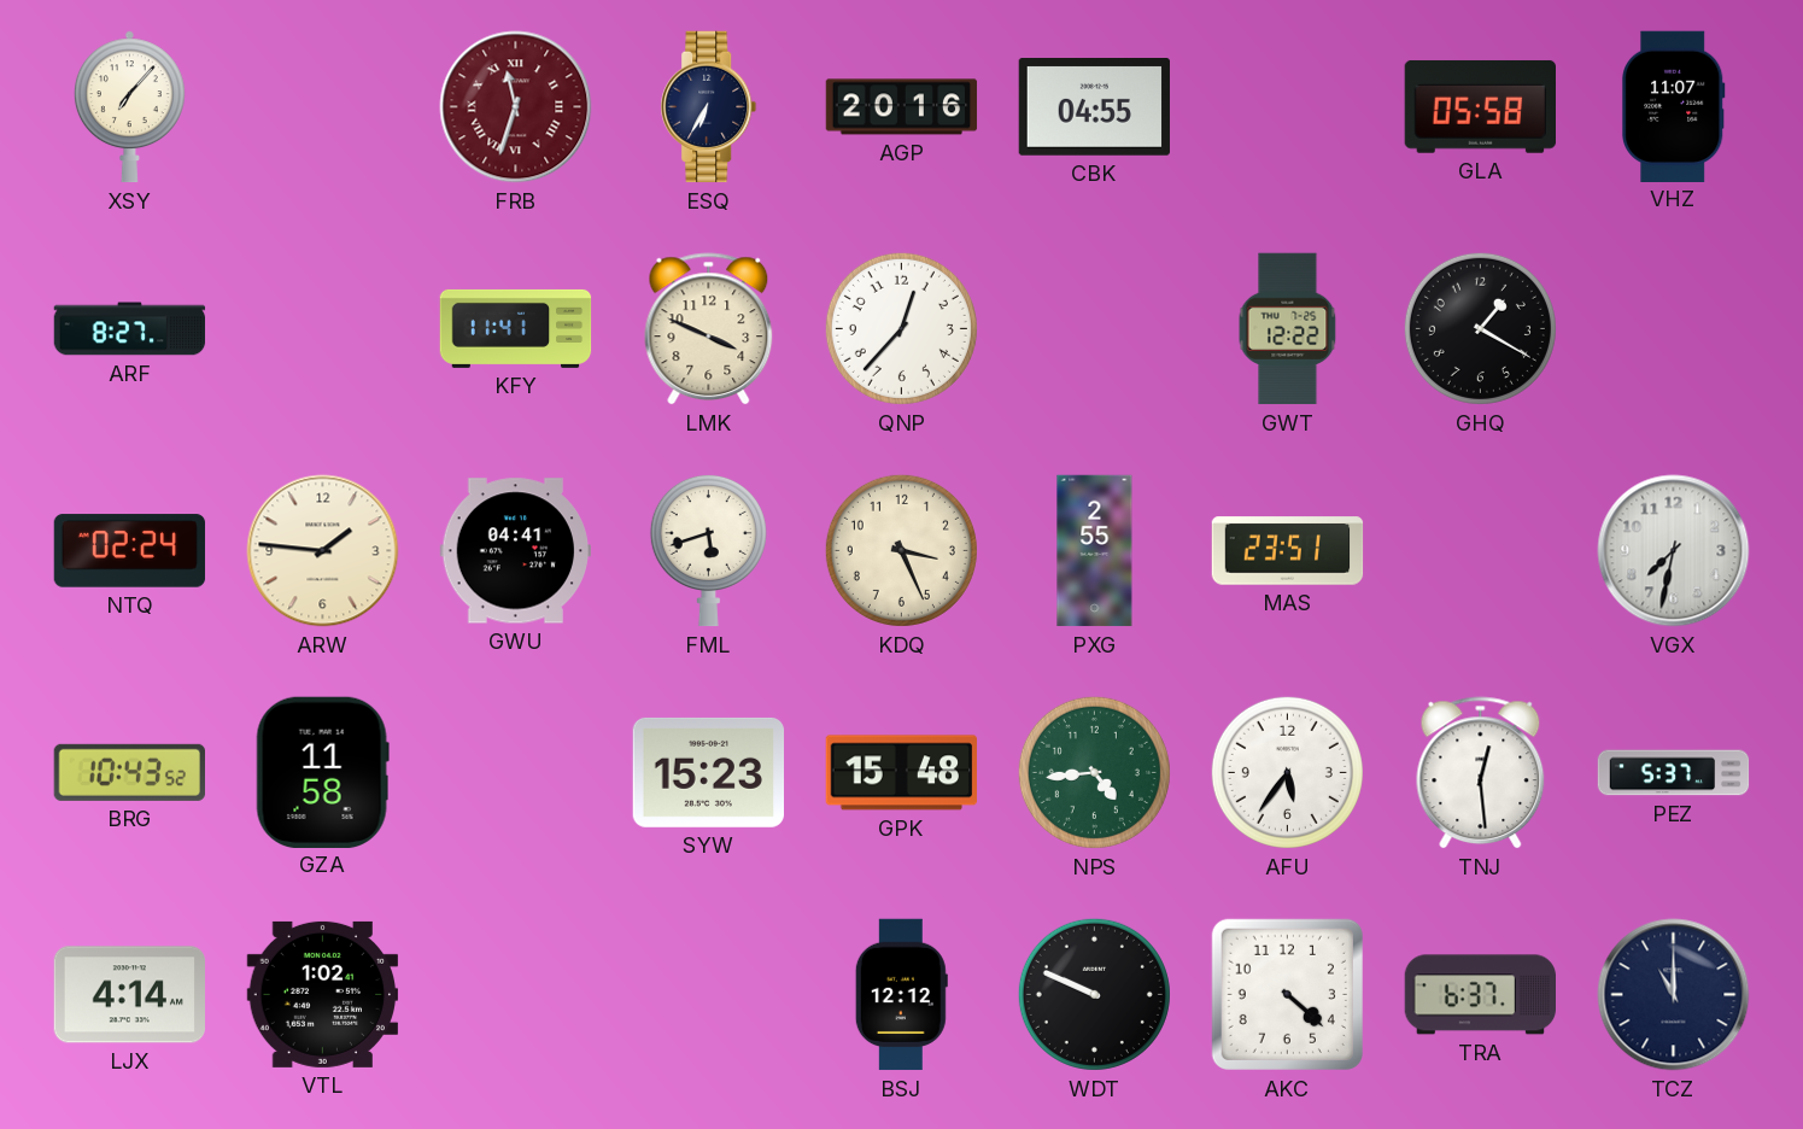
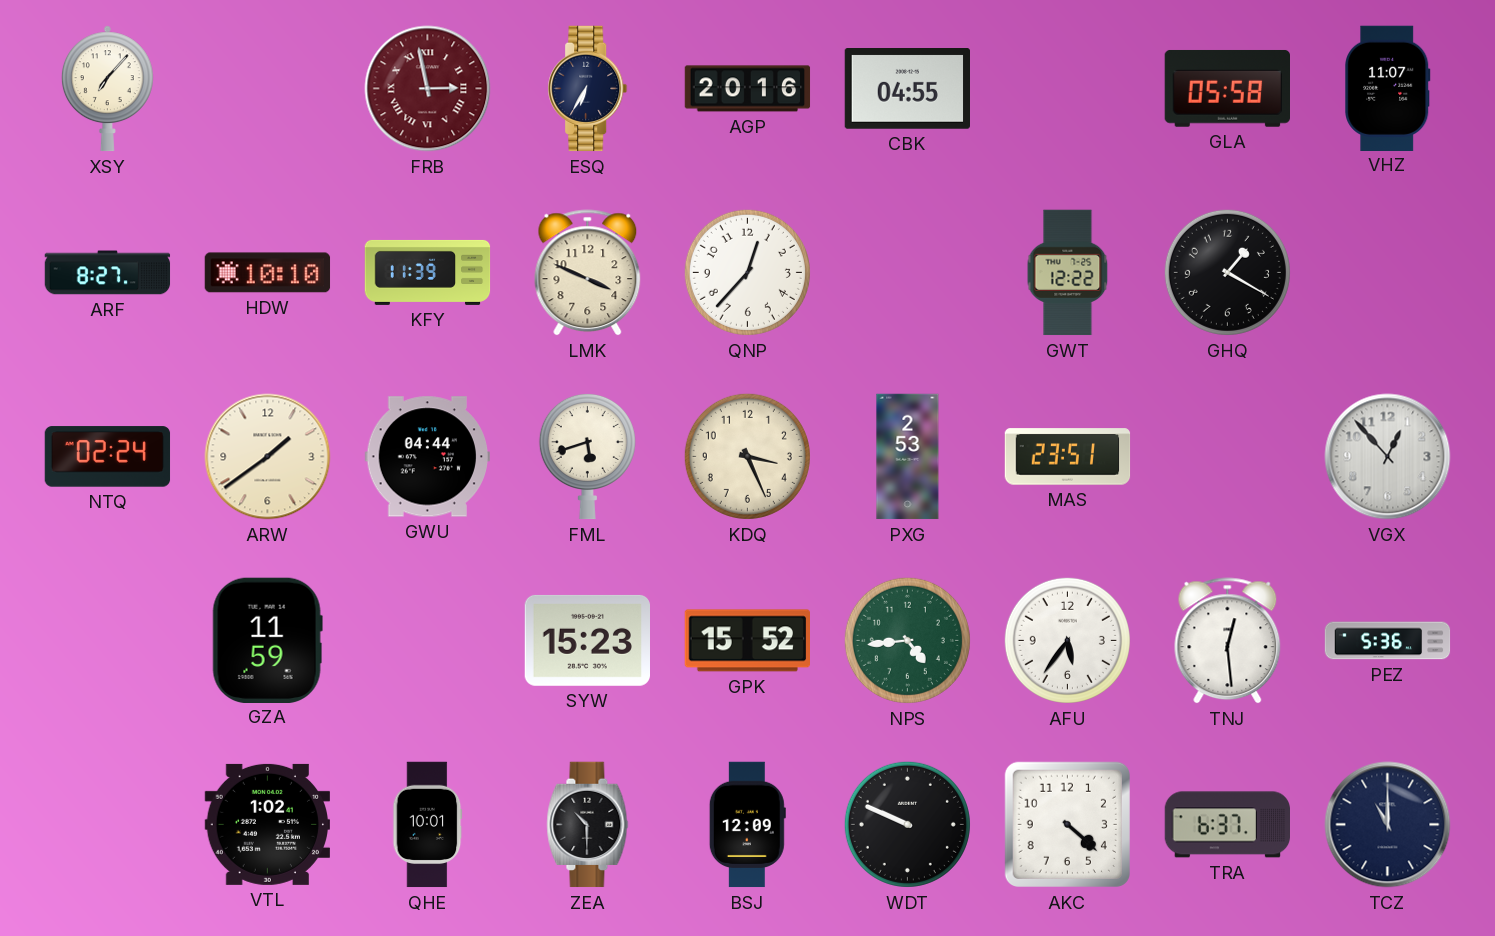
FRB: 11:33 -> 2:58 (428, 89)
HDW: none -> 10:10 (268, 273)
KFY: 11:41 -> 11:39 (428, 272)
ARW: 1:46 -> 1:39 (268, 457)
GWU: 04:41 -> 04:44 (427, 457)
PXG: 2:55 -> 2:53 (908, 457)
VGX: 7:32 -> 12:53 (1388, 457)
BRG: 10:43 -> none (129, 772)
GZA: 11:58 -> 11:59 (267, 640)
GPK: 15:48 -> 15:52 (747, 641)
PEZ: 5:37 -> 5:36 (1388, 641)
LJX: 4:14 -> none (129, 995)
QHE: none -> 10:01 (428, 825)
ZEA: none -> 10:30 (588, 825)
BSJ: 12:12 -> 12:09 (747, 825)
